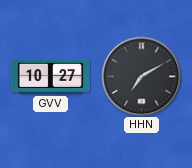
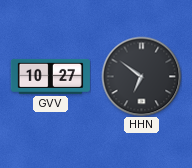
HHN: 7:10 -> 6:51 (141, 76)
